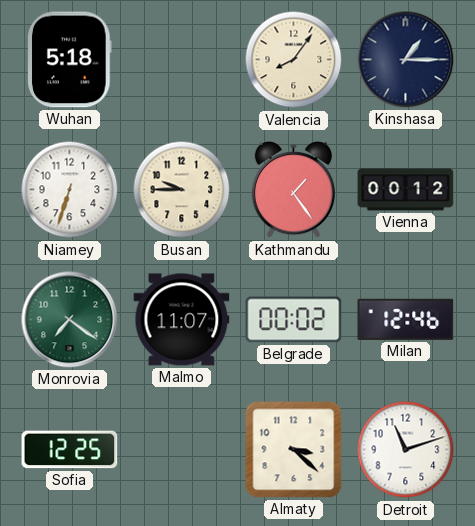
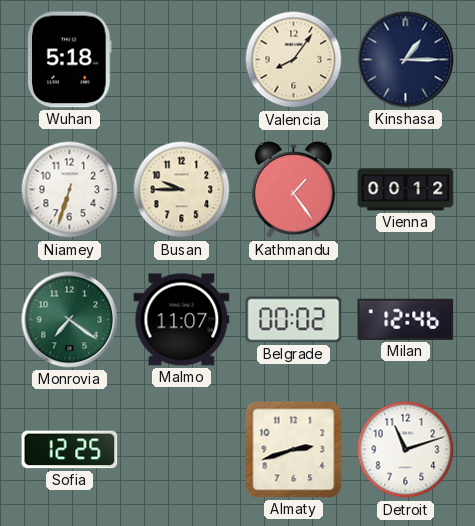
Almaty: 3:22 -> 2:42 (294, 450)
